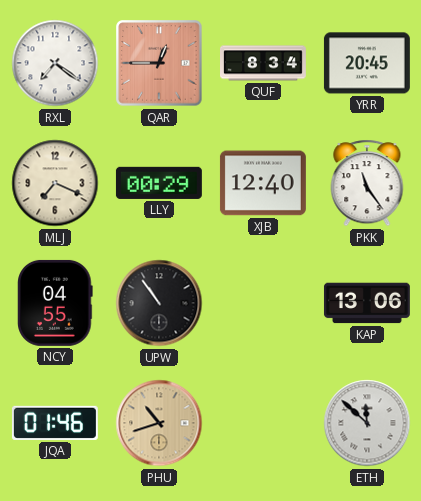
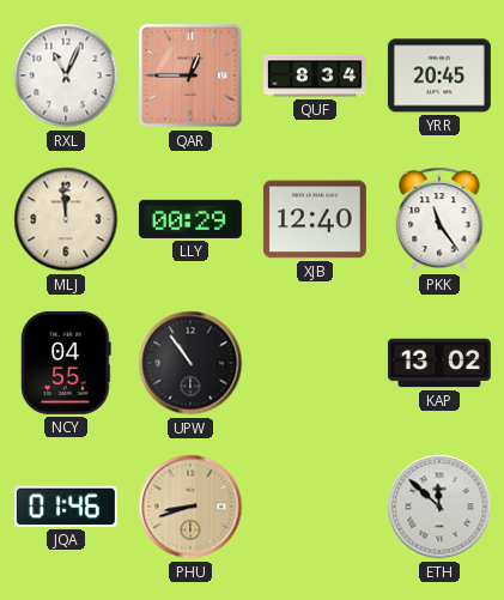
RXL: 7:21 -> 11:04 (66, 75)
MLJ: 7:19 -> 11:59 (66, 219)
KAP: 13:06 -> 13:02 (439, 363)
PHU: 10:42 -> 8:42 (190, 507)
